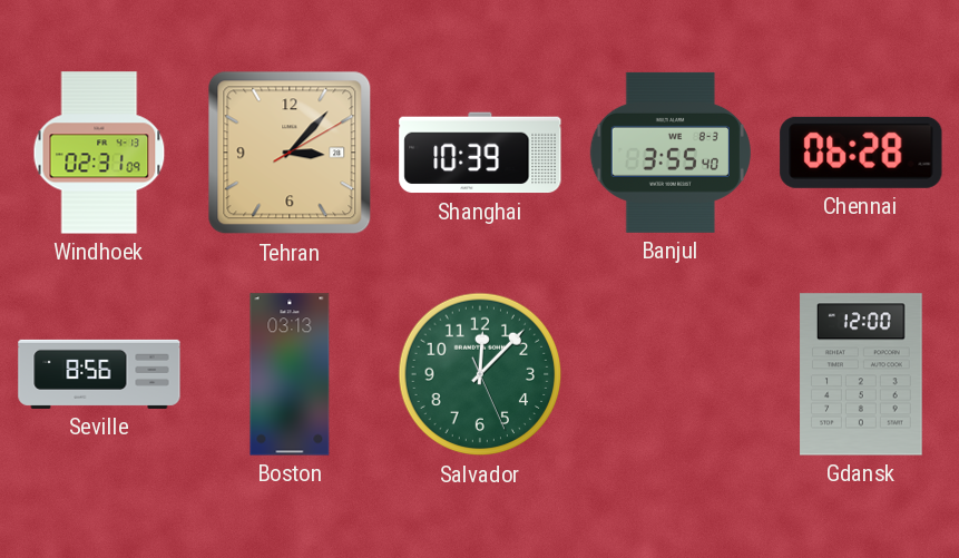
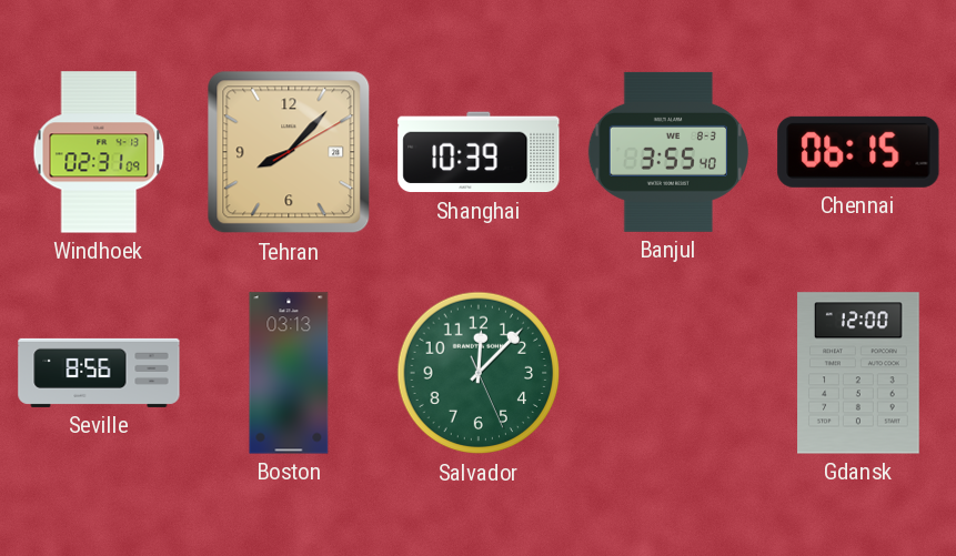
Tehran: 3:07 -> 8:07 (289, 152)
Chennai: 06:28 -> 06:15 (858, 152)
